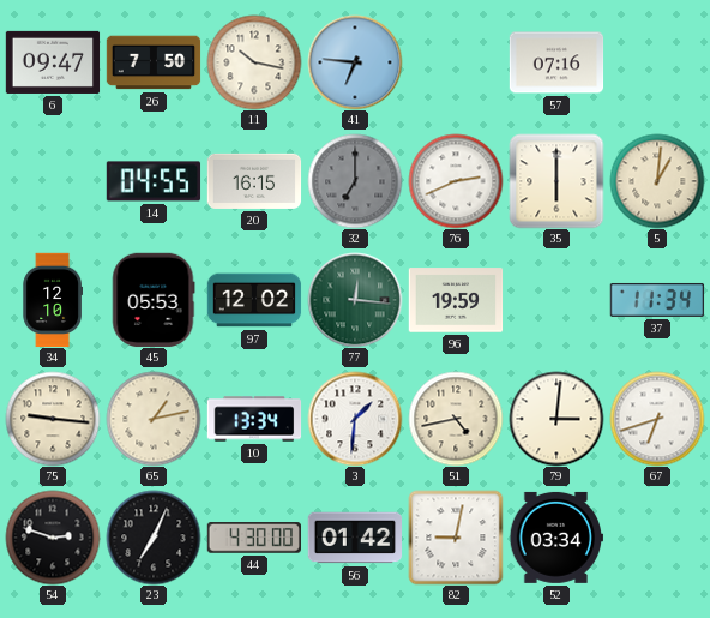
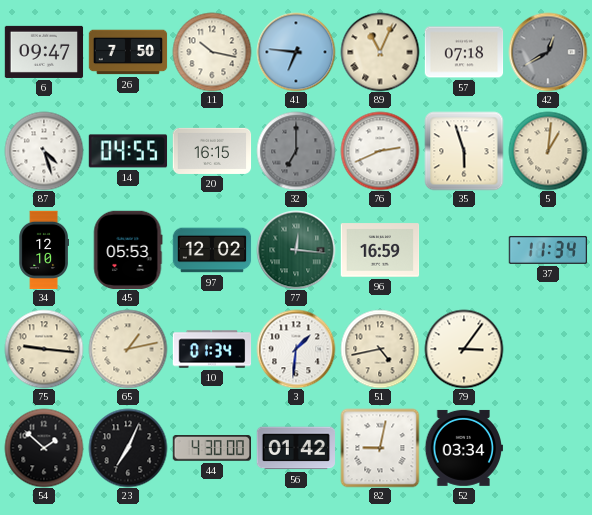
89: none -> 11:04 (380, 52)
57: 07:16 -> 07:18 (464, 52)
42: none -> 12:40 (548, 52)
87: none -> 4:27 (44, 151)
35: 6:00 -> 5:57 (464, 151)
96: 19:59 -> 16:59 (380, 250)
10: 13:34 -> 01:34 (212, 349)
79: 3:01 -> 3:06 (464, 349)
67: 6:42 -> none (657, 419)
54: 2:48 -> 1:52 (44, 448)
